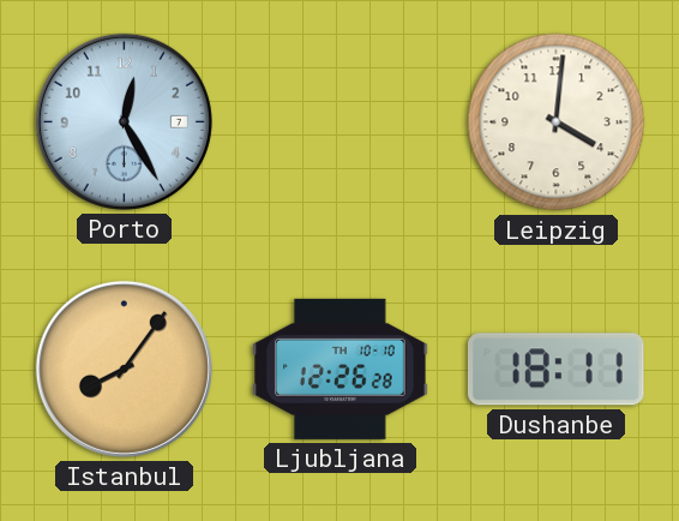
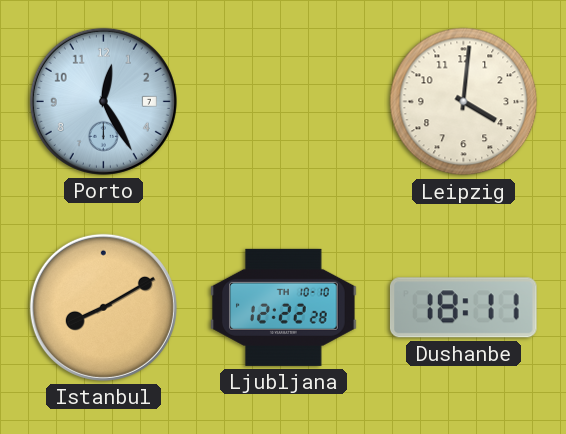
Istanbul: 8:06 -> 8:10 (103, 307)
Ljubljana: 12:26 -> 12:22 (284, 307)
